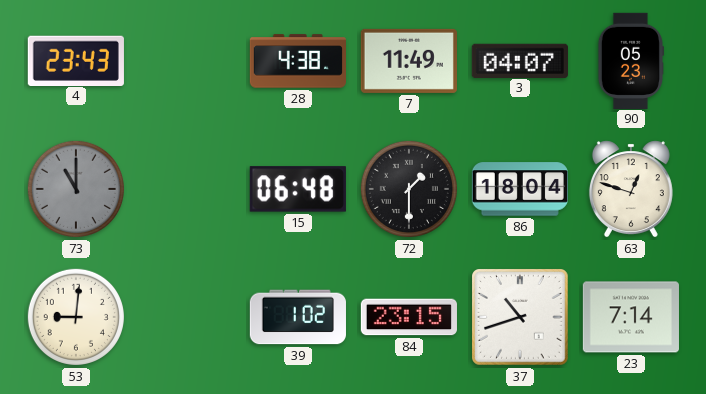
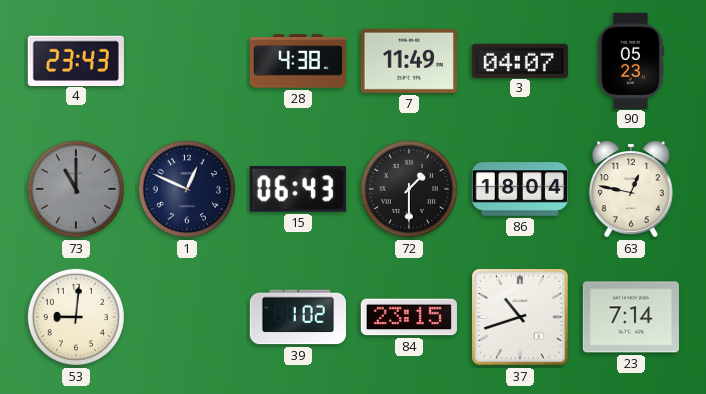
1: none -> 12:49 (187, 189)
15: 06:48 -> 06:43 (298, 189)
63: 12:48 -> 12:47 (631, 189)
